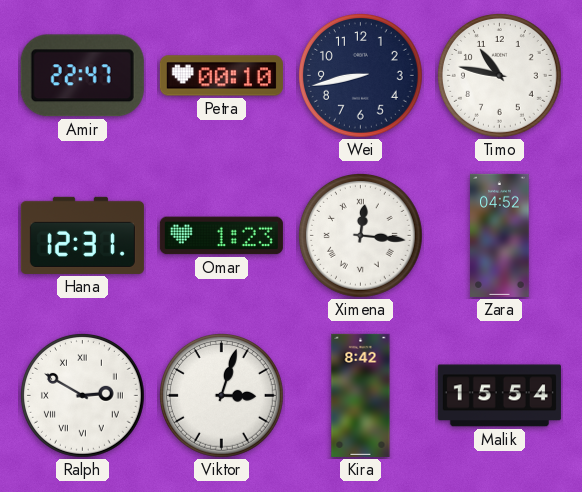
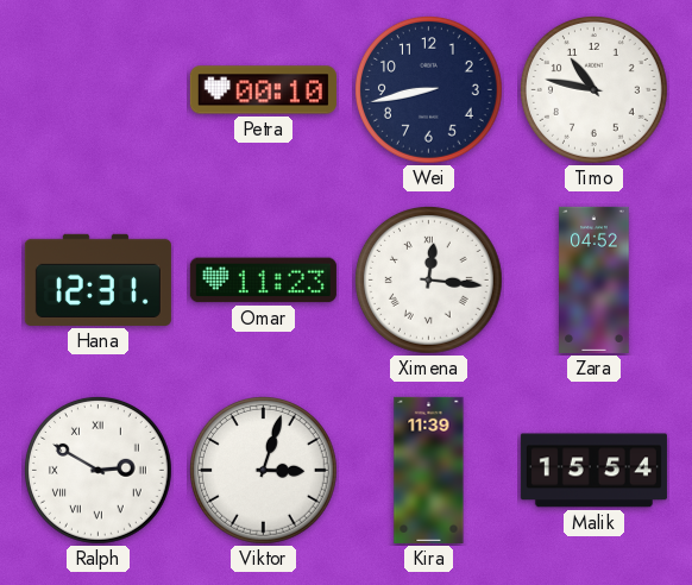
Amir: 22:47 -> none (82, 76)
Omar: 1:23 -> 11:23 (263, 281)
Kira: 8:42 -> 11:39 (429, 470)
